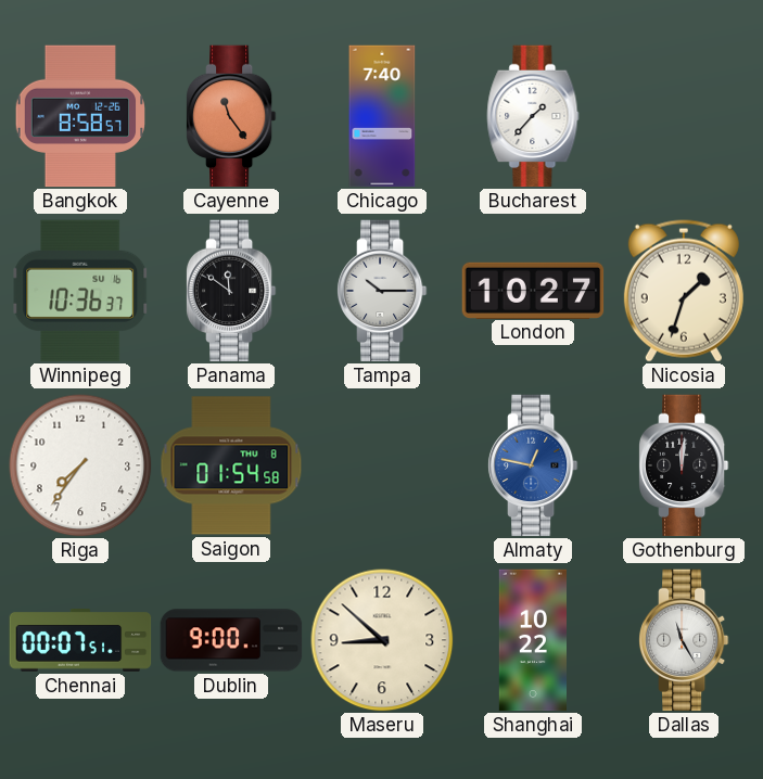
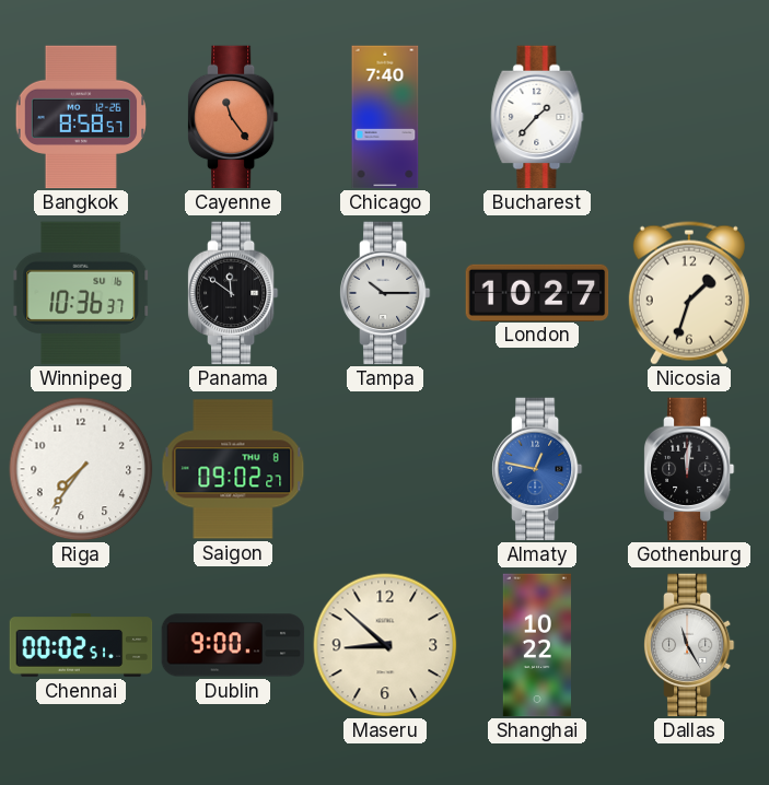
Saigon: 01:54 -> 09:02 (233, 469)
Chennai: 00:07 -> 00:02 (81, 646)
